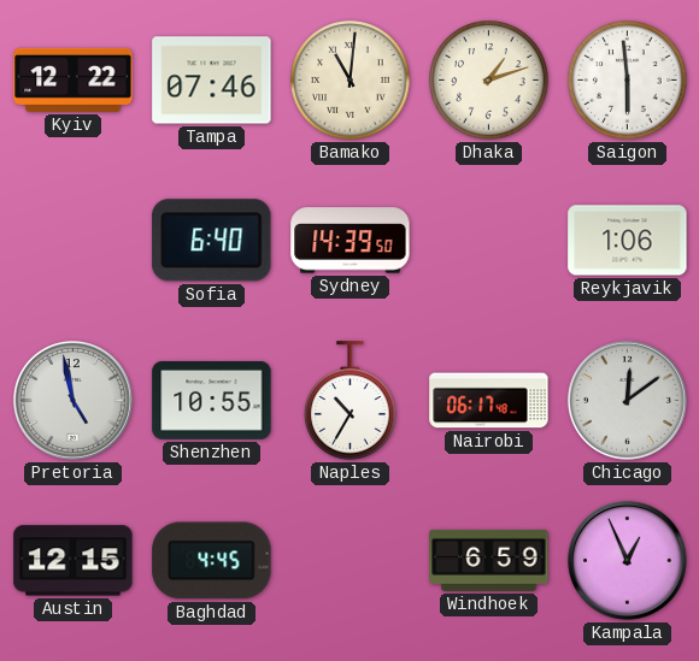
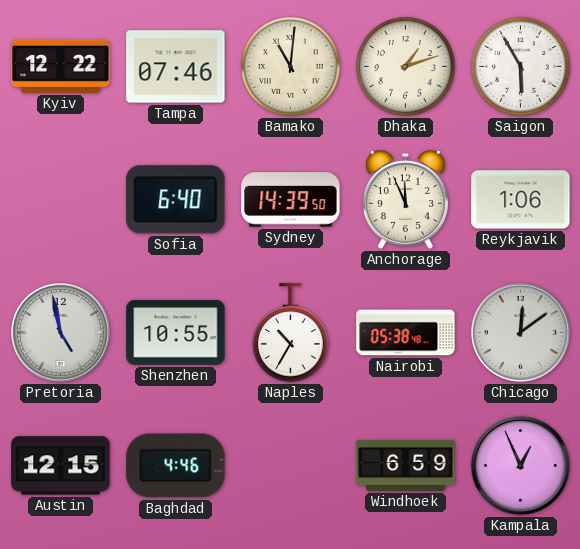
Saigon: 5:59 -> 5:55 (521, 67)
Anchorage: none -> 11:56 (405, 200)
Nairobi: 06:17 -> 05:38 (406, 333)
Baghdad: 4:45 -> 4:46 (176, 466)
